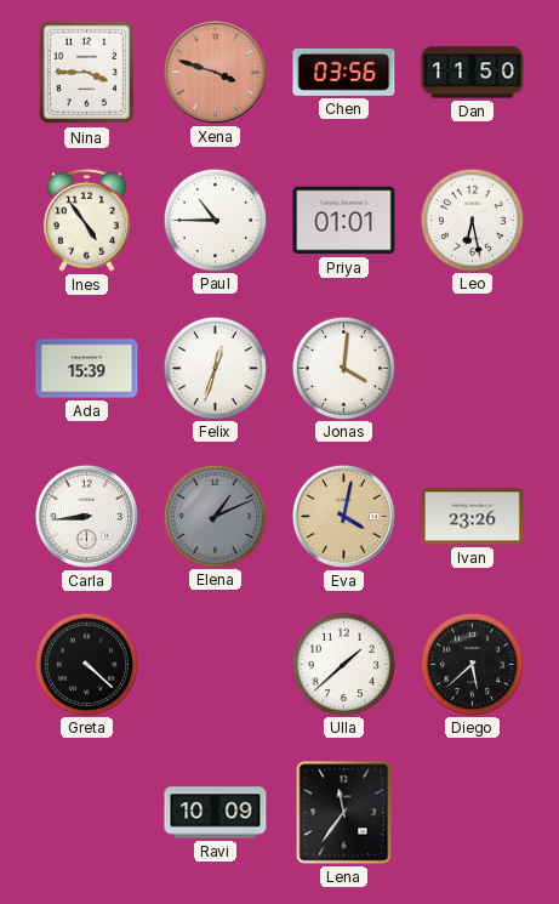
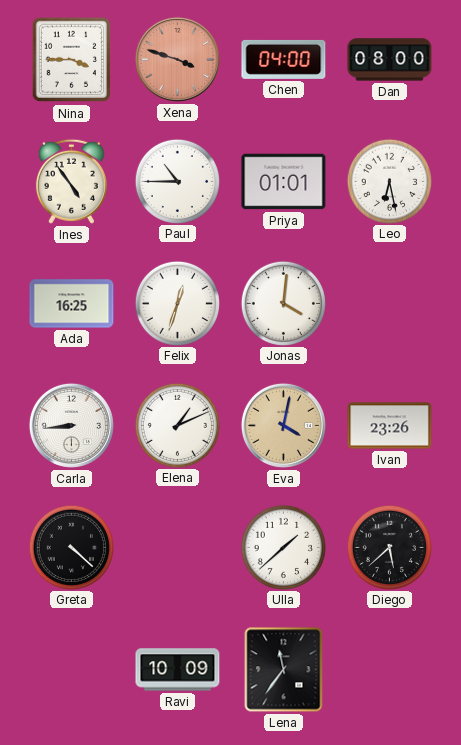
Chen: 03:56 -> 04:00 (284, 59)
Dan: 11:50 -> 08:00 (390, 60)
Ada: 15:39 -> 16:25 (72, 304)
Elena dial: grey -> white (177, 425)
